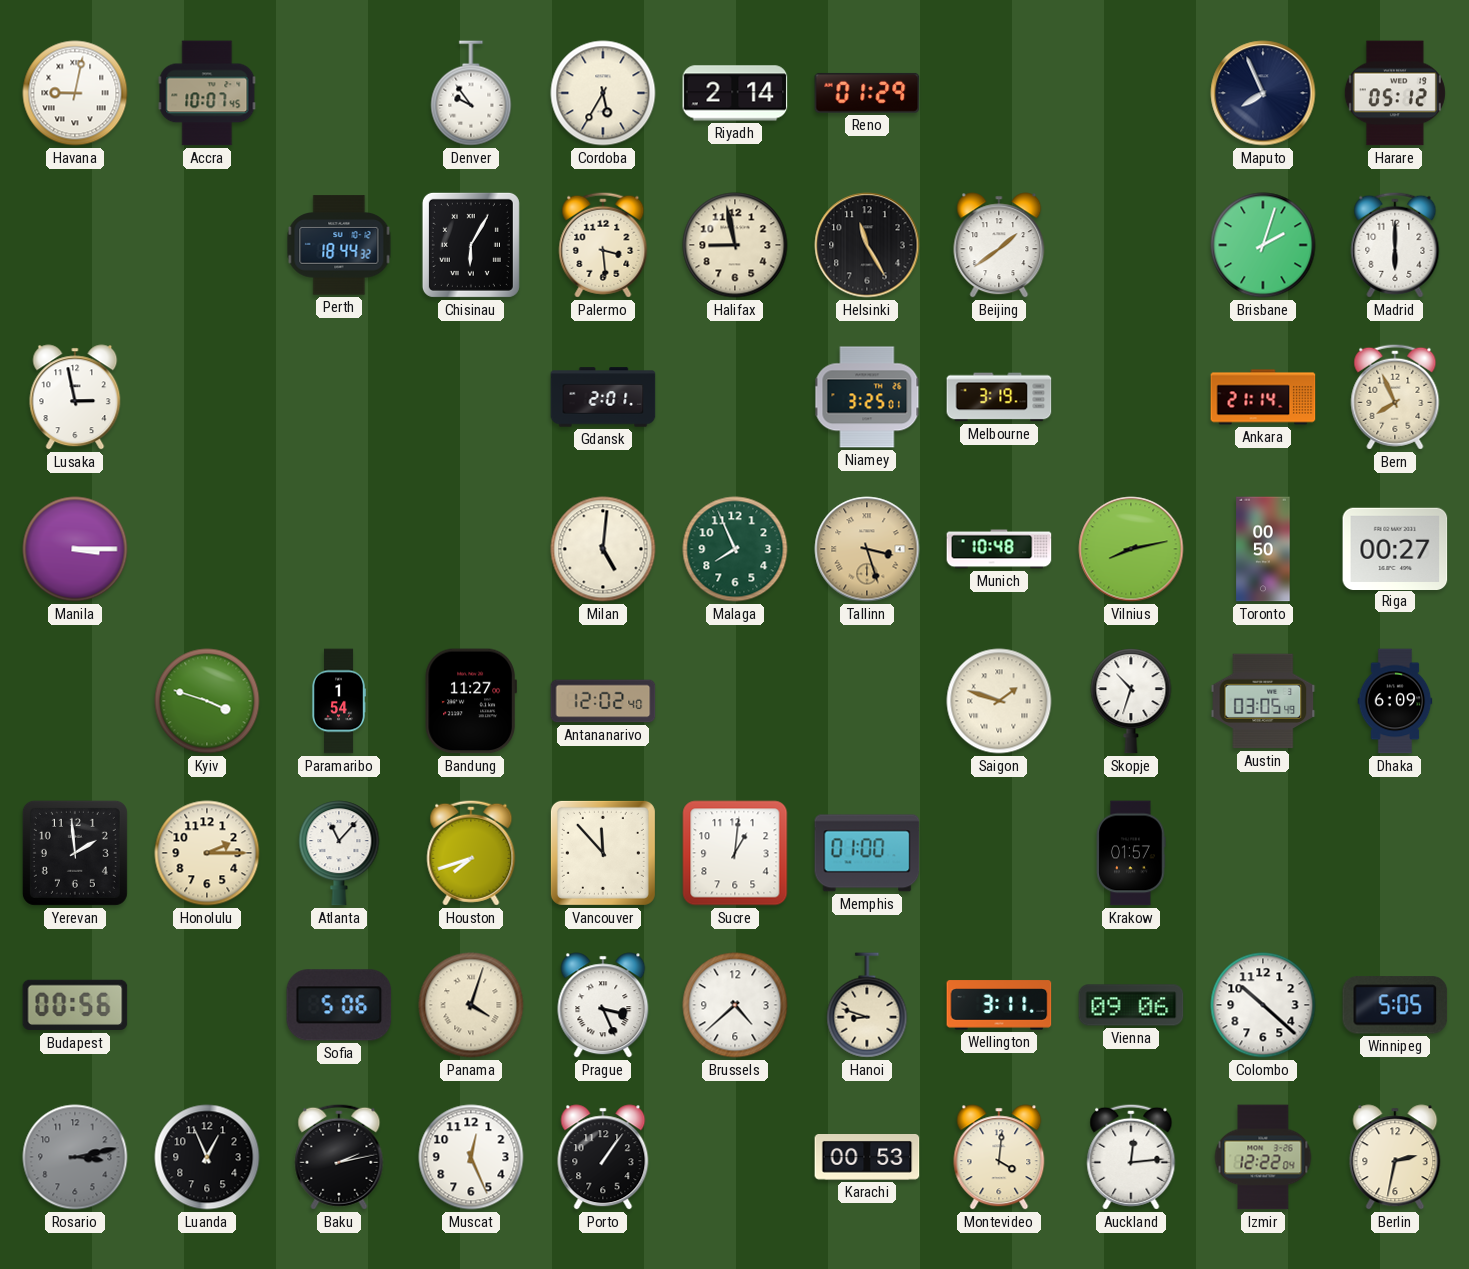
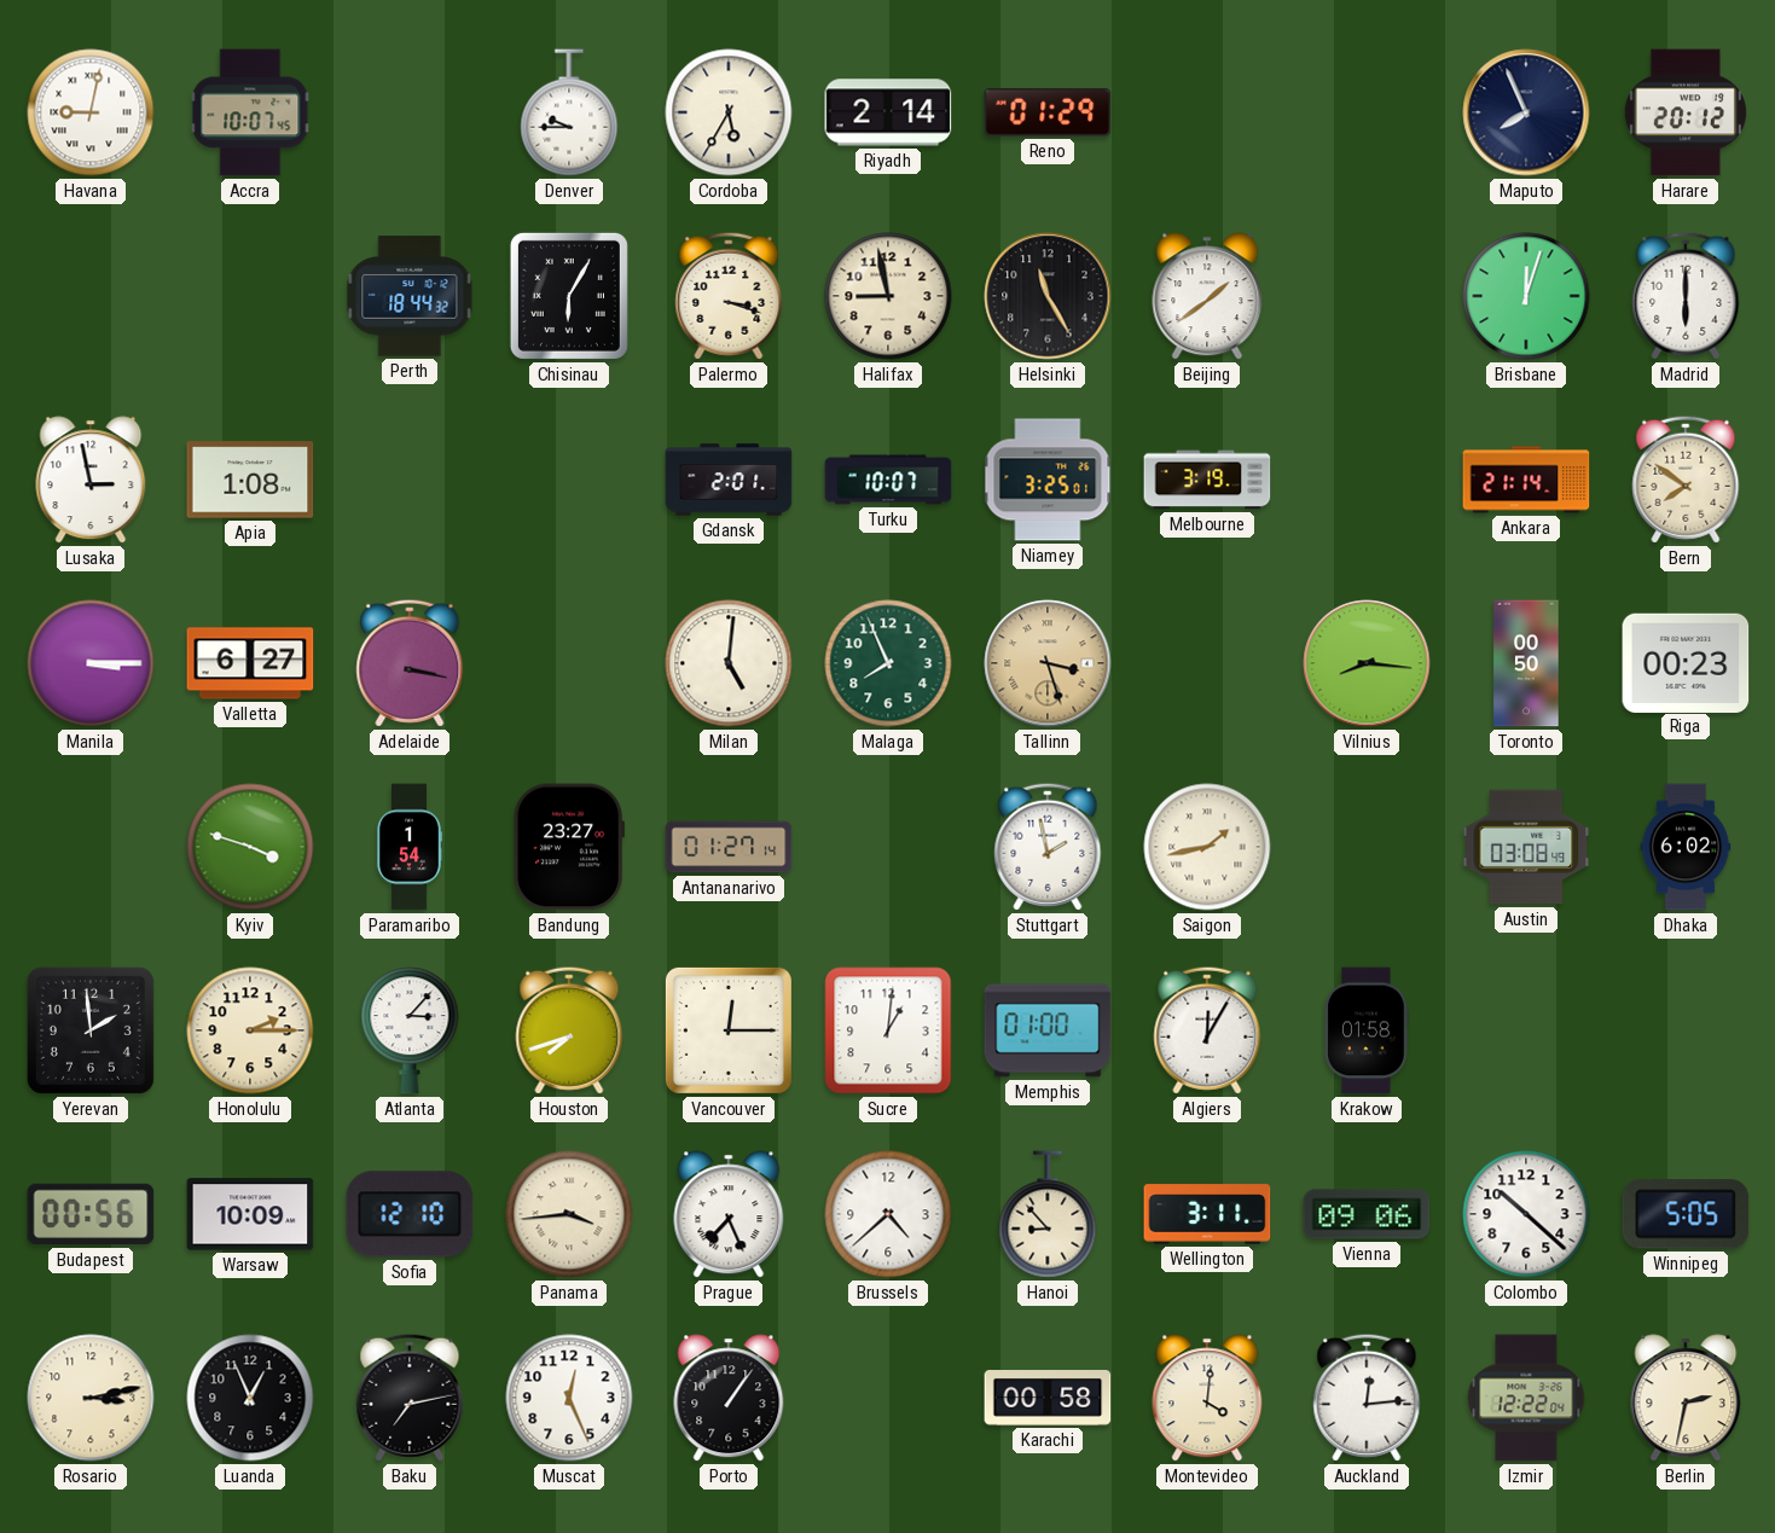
Denver: 9:54 -> 9:45 (569, 112)
Harare: 05:12 -> 20:12 (1686, 112)
Palermo: 3:29 -> 3:18 (729, 296)
Brisbane: 2:03 -> 12:03 (1526, 296)
Apia: none -> 1:08 (250, 480)
Turku: none -> 10:07 (888, 480)
Bern: 7:56 -> 7:51 (1686, 480)
Valletta: none -> 6:27 (250, 663)
Adelaide: none -> 3:17 (410, 663)
Munich: 10:48 -> none (999, 549)
Vilnius: 8:13 -> 8:16 (1367, 663)
Riga: 00:27 -> 00:23 (1686, 662)
Bandung: 11:27 -> 23:27 (569, 847)
Antananarivo: 12:02 -> 01:27 (729, 847)
Stuttgart: none -> 1:58 (1048, 847)
Saigon: 1:48 -> 1:43 (1207, 847)
Skopje: 10:33 -> none (1131, 701)
Austin: 03:05 -> 03:08 (1526, 847)
Dhaka: 6:09 -> 6:02 (1686, 847)
Atlanta: 11:07 -> 3:07 (410, 1030)
Vancouver: 11:53 -> 12:15 (729, 1030)
Algiers: none -> 12:05 (1207, 1030)
Krakow: 01:57 -> 01:58 (1367, 1030)
Warsaw: none -> 10:09 (250, 1214)
Sofia: 5:06 -> 12:10 (410, 1214)
Panama: 4:03 -> 3:44 (569, 1214)
Prague: 3:26 -> 7:26 (729, 1214)
Hanoi: 8:48 -> 8:53 (1048, 1214)
Rosario dial: grey -> cream (91, 1398)
Baku: 2:13 -> 7:13 (410, 1398)
Karachi: 00:53 -> 00:58 (1048, 1399)
